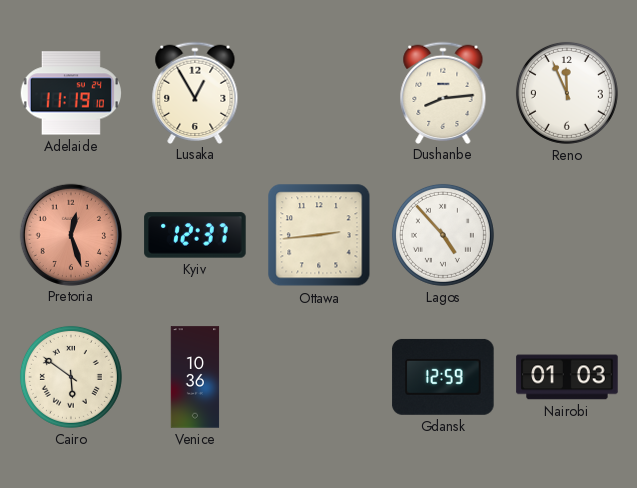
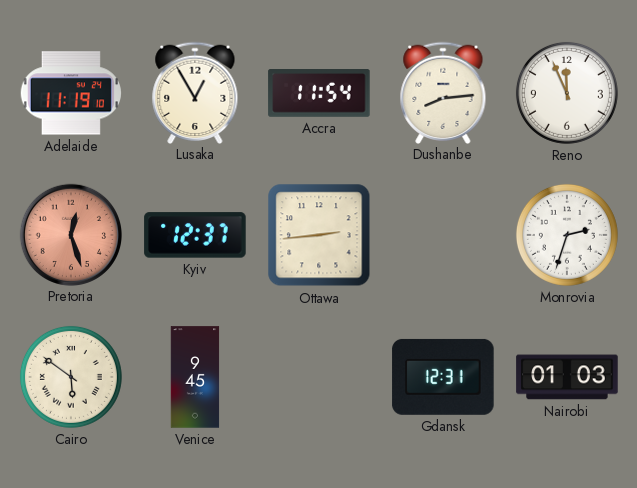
Accra: none -> 11:54 (319, 94)
Lagos: 4:53 -> none (443, 235)
Monrovia: none -> 2:33 (567, 235)
Venice: 10:36 -> 9:45 (195, 377)
Gdansk: 12:59 -> 12:31 (443, 377)
